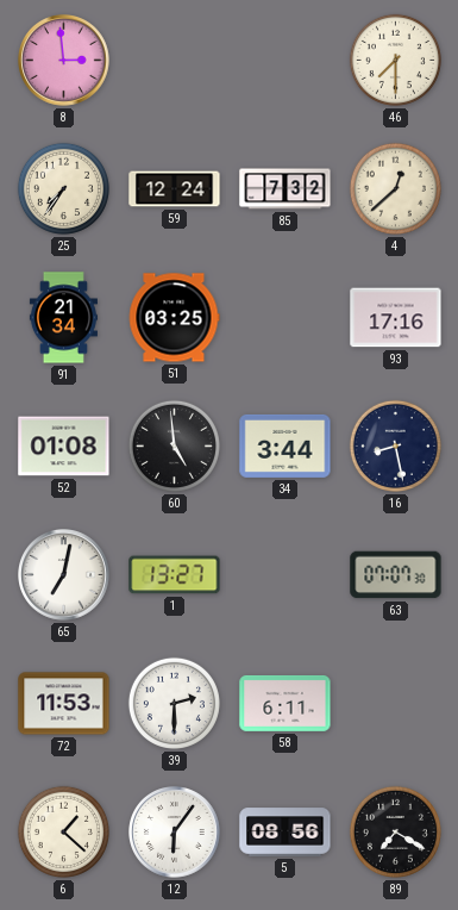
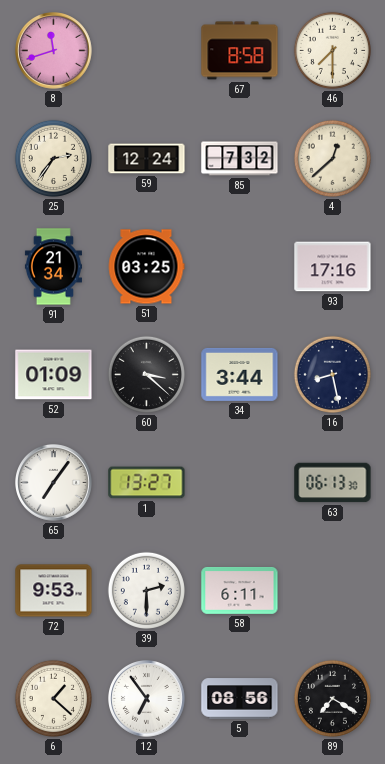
8: 2:59 -> 11:42 (54, 51)
67: none -> 8:58 (240, 51)
25: 7:36 -> 2:36 (53, 158)
52: 01:08 -> 01:09 (54, 375)
60: 4:59 -> 3:22 (146, 374)
65: 7:02 -> 7:06 (54, 483)
63: 07:07 -> 06:13 (333, 483)
72: 11:53 -> 9:53 (54, 591)
12: 6:06 -> 6:54 (147, 699)
